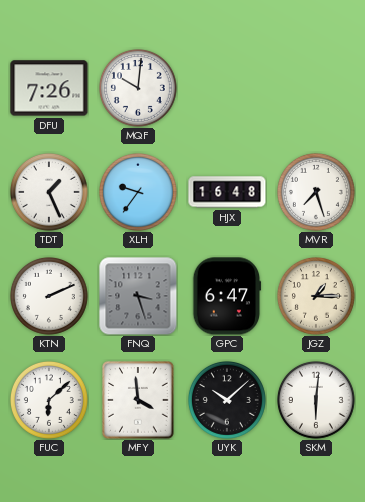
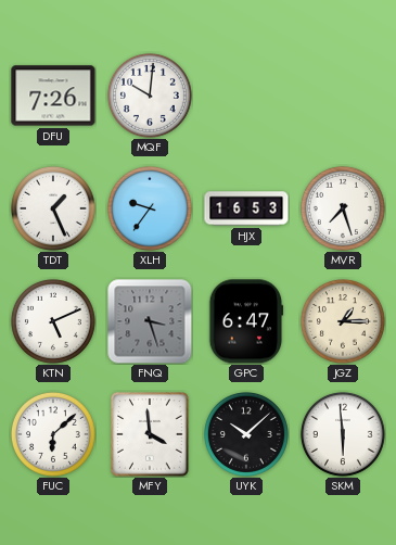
HJX: 16:48 -> 16:53 (246, 208)
KTN: 2:11 -> 5:11 (53, 321)
SKM: 6:01 -> 5:59 (343, 434)
